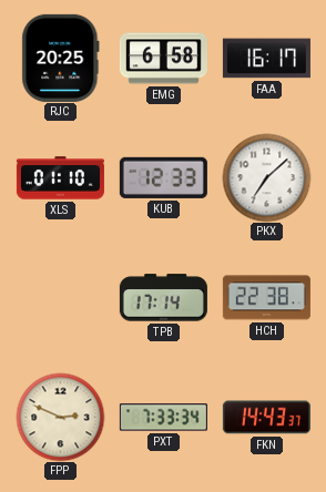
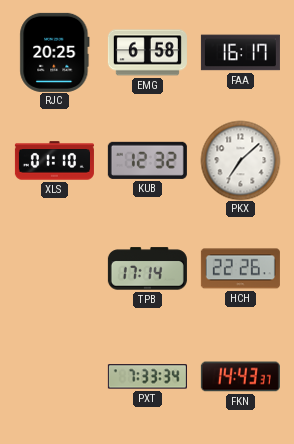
KUB: 12:33 -> 12:32 (147, 160)
HCH: 22:38 -> 22:26 (240, 269)
FPP: 2:49 -> none (60, 417)
